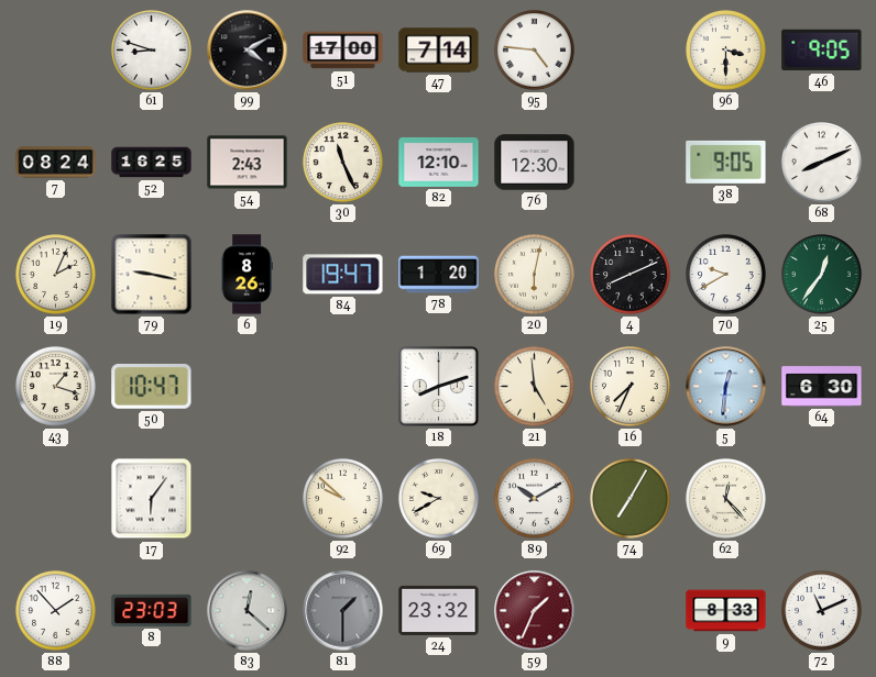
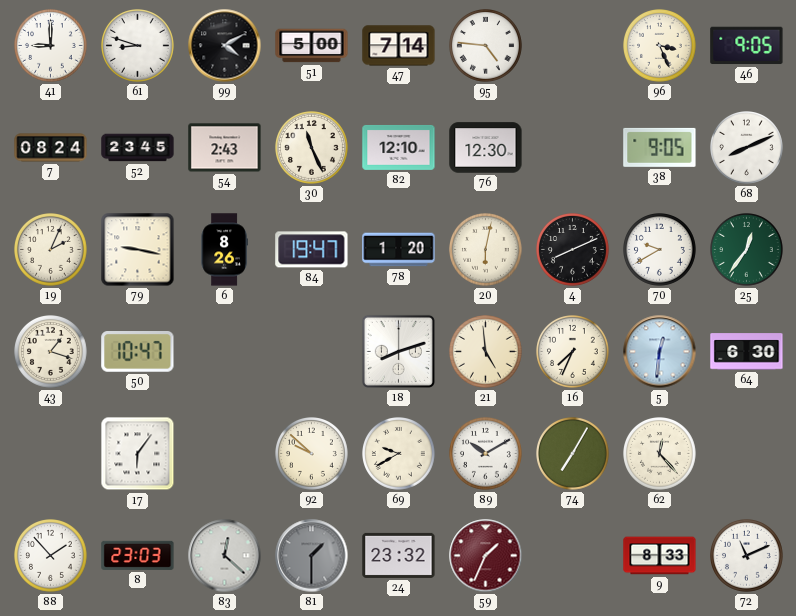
41: none -> 9:00 (51, 46)
51: 17:00 -> 5:00 (312, 46)
96: 3:30 -> 3:26 (660, 46)
52: 16:25 -> 23:45 (138, 148)
